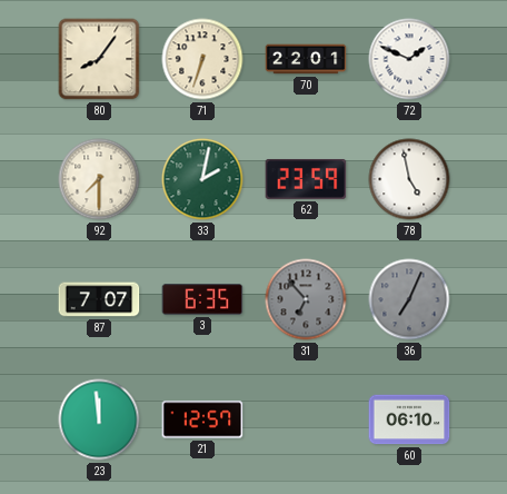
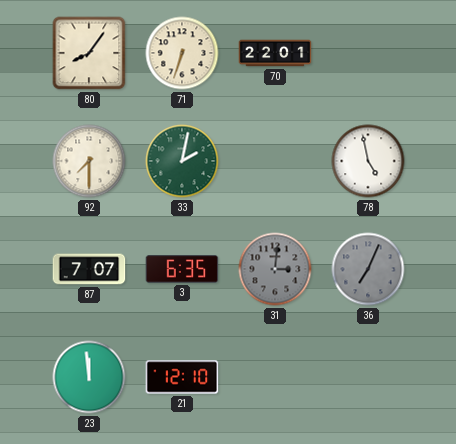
72: 1:49 -> none (409, 59)
62: 23:59 -> none (306, 179)
31: 6:53 -> 3:01 (275, 269)
21: 12:57 -> 12:10 (182, 377)
60: 06:10 -> none (409, 419)
